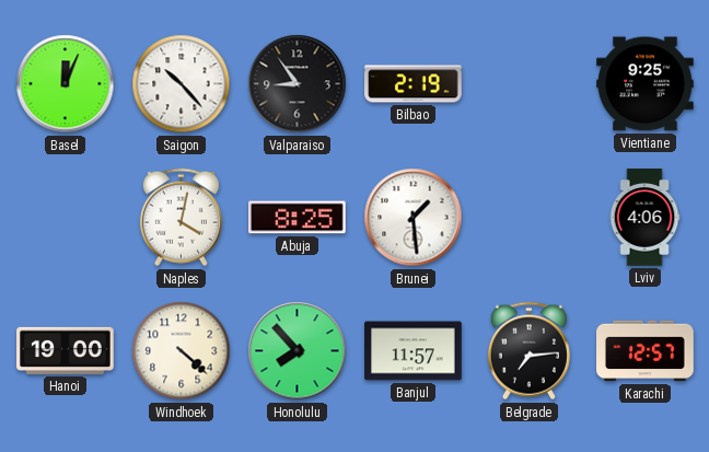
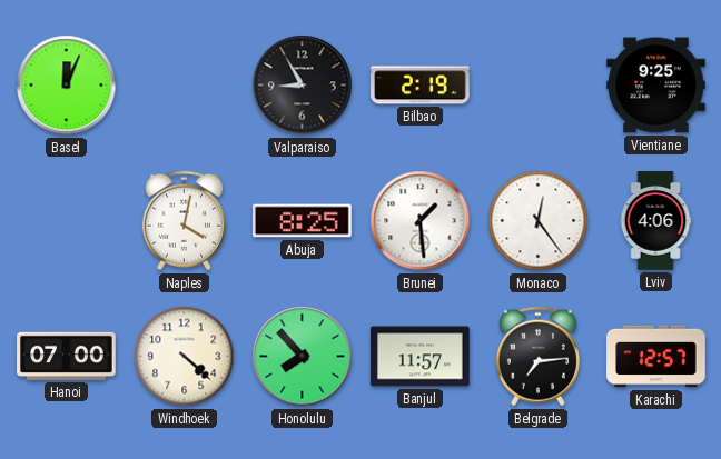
Saigon: 10:23 -> none (182, 84)
Valparaiso: 8:54 -> 8:55 (303, 86)
Monaco: none -> 12:24 (539, 221)
Hanoi: 19:00 -> 07:00 (67, 356)
